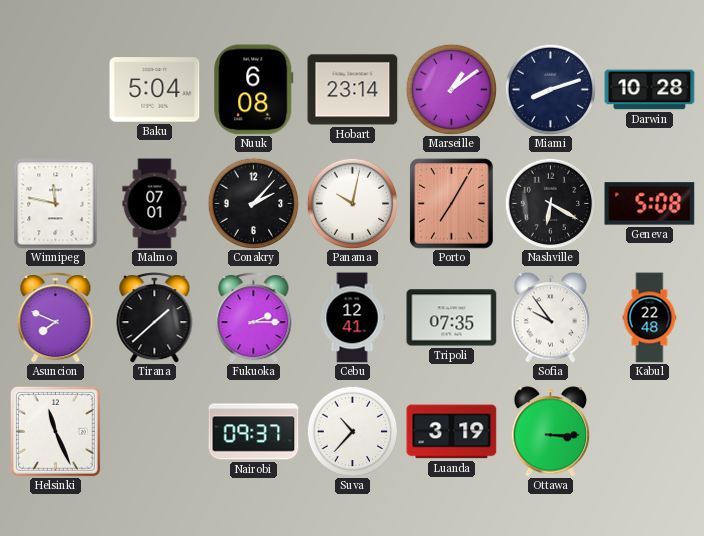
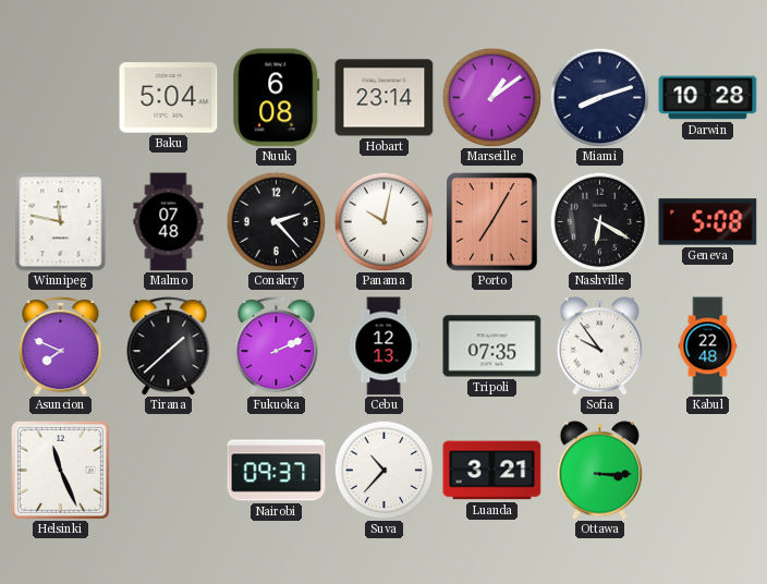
Malmo: 07:01 -> 07:48 (169, 222)
Conakry: 2:07 -> 2:23 (276, 221)
Fukuoka: 2:15 -> 2:11 (277, 346)
Cebu: 12:41 -> 12:13 (384, 346)
Luanda: 3:19 -> 3:21 (492, 471)
